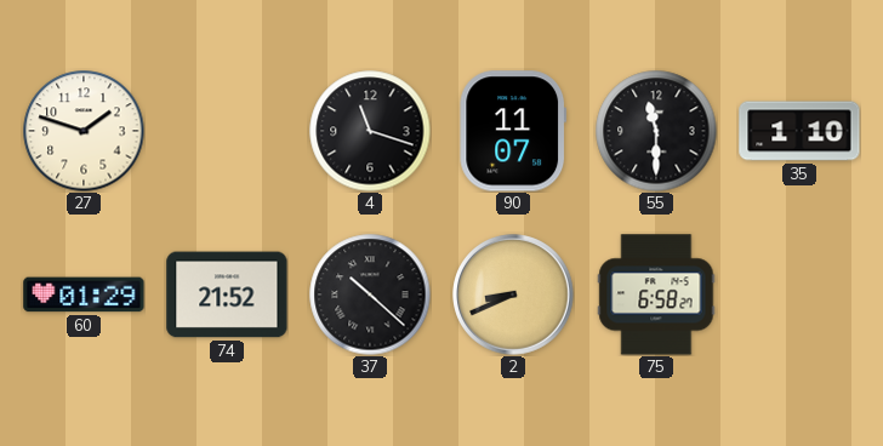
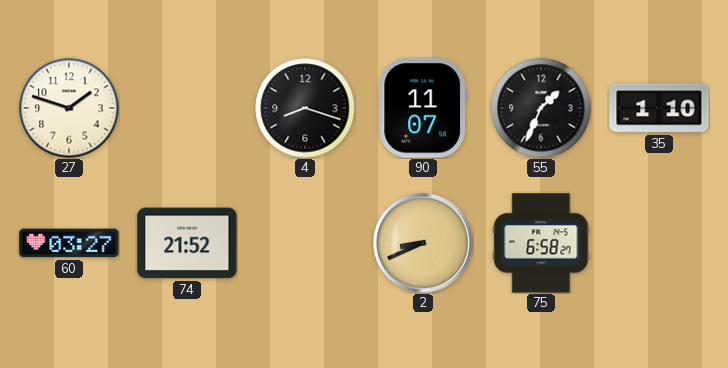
4: 11:18 -> 8:18 (305, 108)
55: 11:30 -> 1:34 (541, 108)
60: 01:29 -> 03:27 (69, 243)
37: 10:22 -> none (370, 295)
